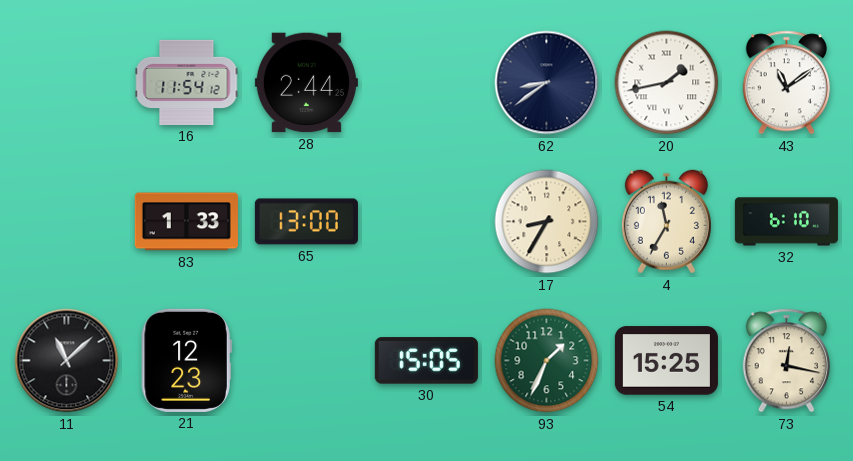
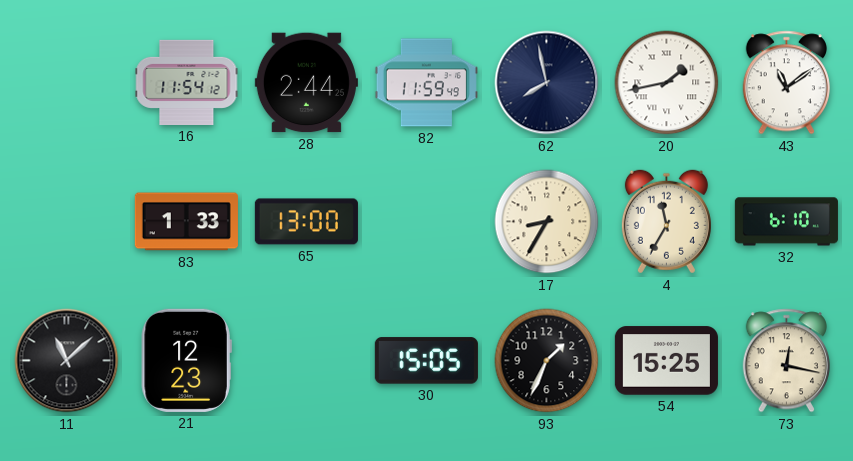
82: none -> 11:59 (426, 83)
62: 8:39 -> 7:58 (547, 83)
93 dial: green -> black (547, 361)
